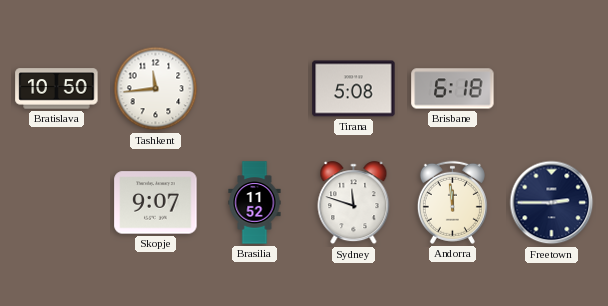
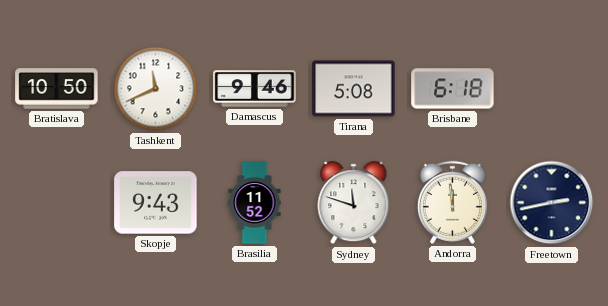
Tashkent: 11:44 -> 11:41 (156, 89)
Damascus: none -> 9:46 (255, 89)
Skopje: 9:07 -> 9:43 (156, 203)
Freetown: 2:45 -> 2:43 (552, 203)
